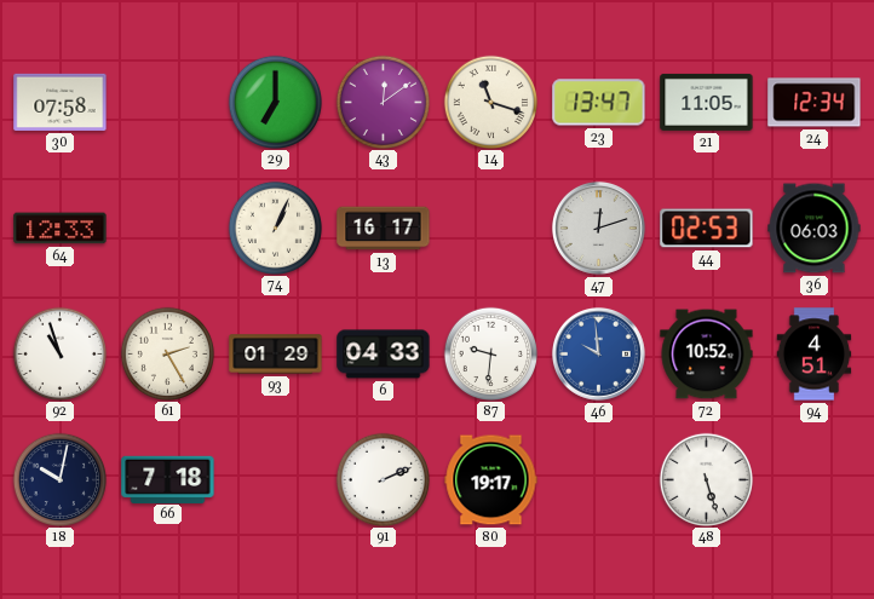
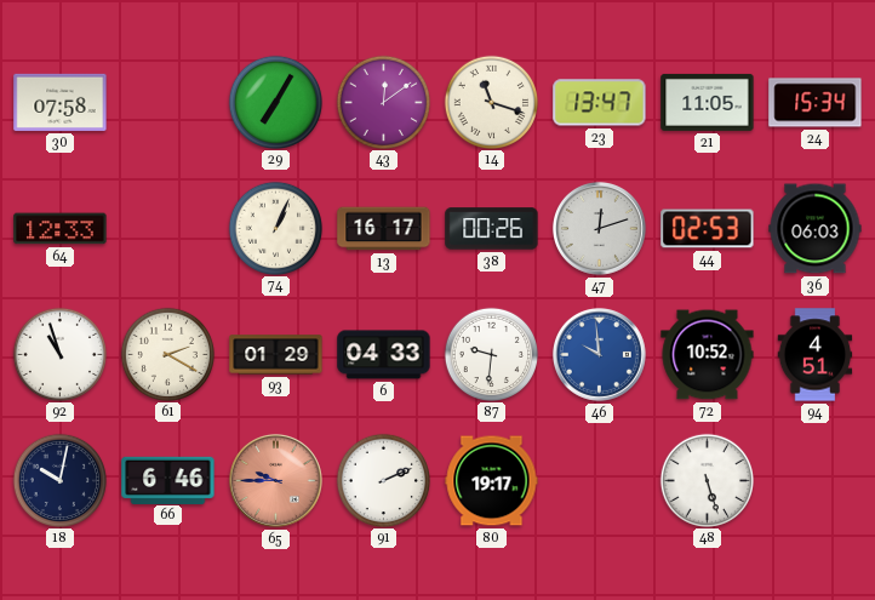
29: 7:00 -> 7:05 (275, 102)
24: 12:34 -> 15:34 (816, 103)
38: none -> 00:26 (492, 229)
61: 2:25 -> 2:20 (167, 354)
66: 7:18 -> 6:46 (168, 480)
65: none -> 9:45 (275, 480)
